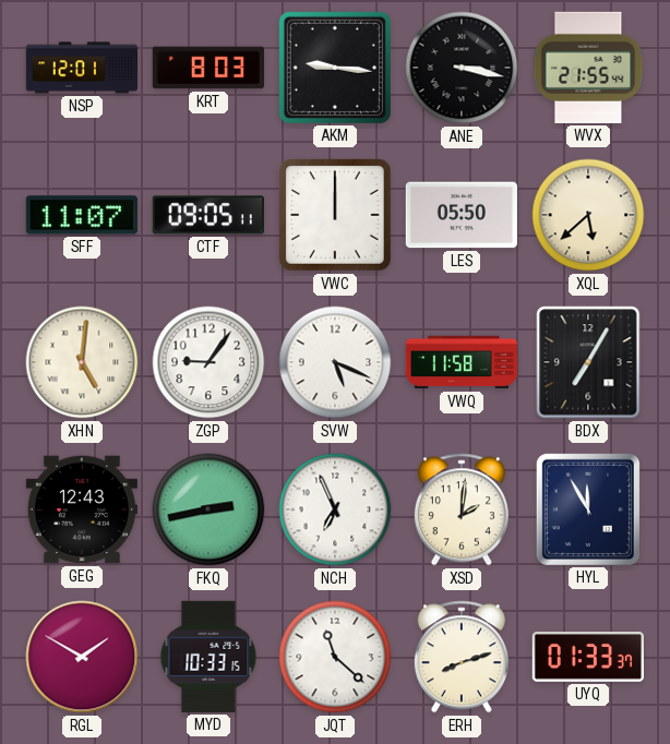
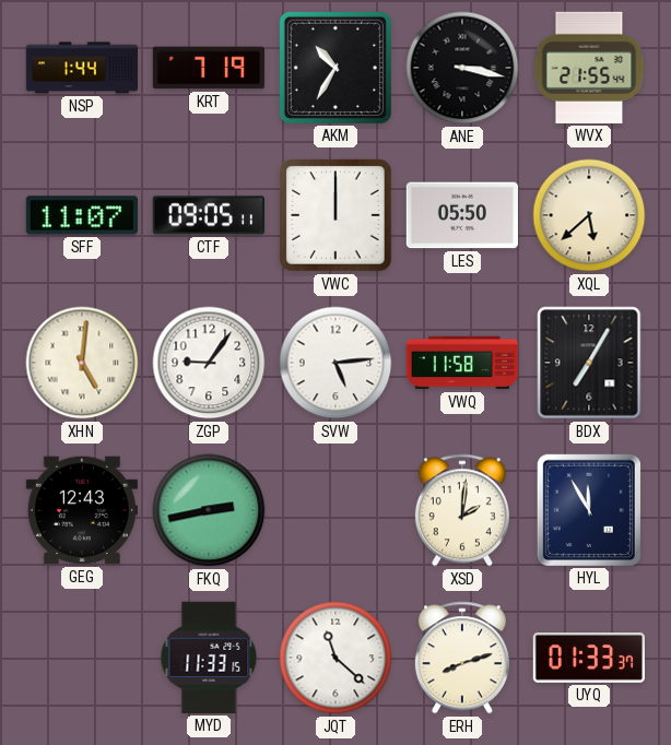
NSP: 12:01 -> 1:44 (81, 68)
KRT: 8:03 -> 7:19 (209, 68)
AKM: 9:16 -> 10:35 (335, 68)
SVW: 5:19 -> 5:14 (335, 363)
NCH: 6:56 -> none (335, 509)
RGL: 1:50 -> none (82, 657)
MYD: 10:33 -> 11:33 (209, 658)
